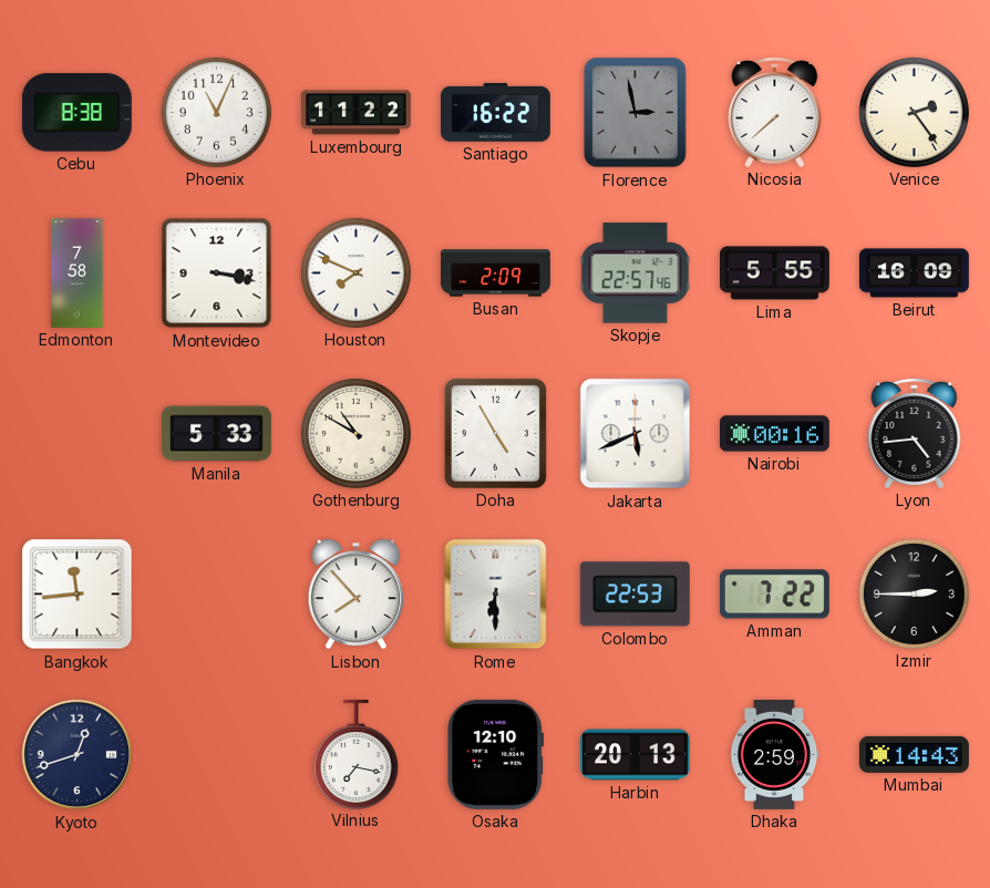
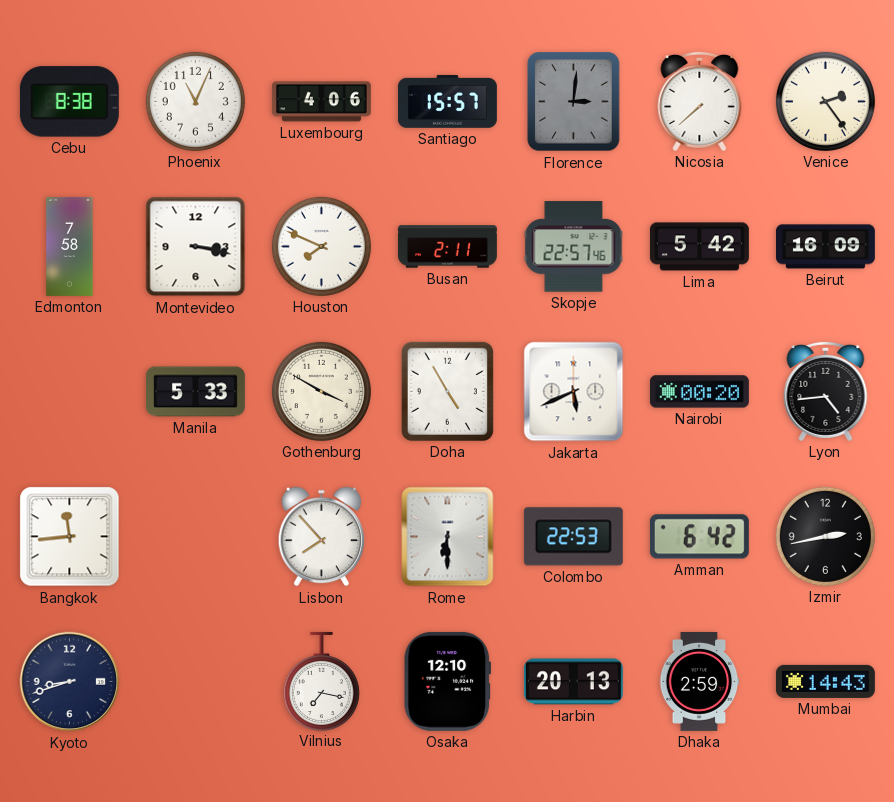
Luxembourg: 11:22 -> 4:06 (321, 102)
Santiago: 16:22 -> 15:57 (447, 101)
Florence: 2:58 -> 3:01 (574, 102)
Busan: 2:09 -> 2:11 (447, 247)
Lima: 5:55 -> 5:42 (699, 247)
Gothenburg: 10:50 -> 3:50 (321, 391)
Nairobi: 00:16 -> 00:20 (699, 392)
Amman: 7:22 -> 6:42 (699, 537)
Izmir: 2:45 -> 2:43 (825, 536)
Kyoto: 12:42 -> 8:42 (70, 682)
